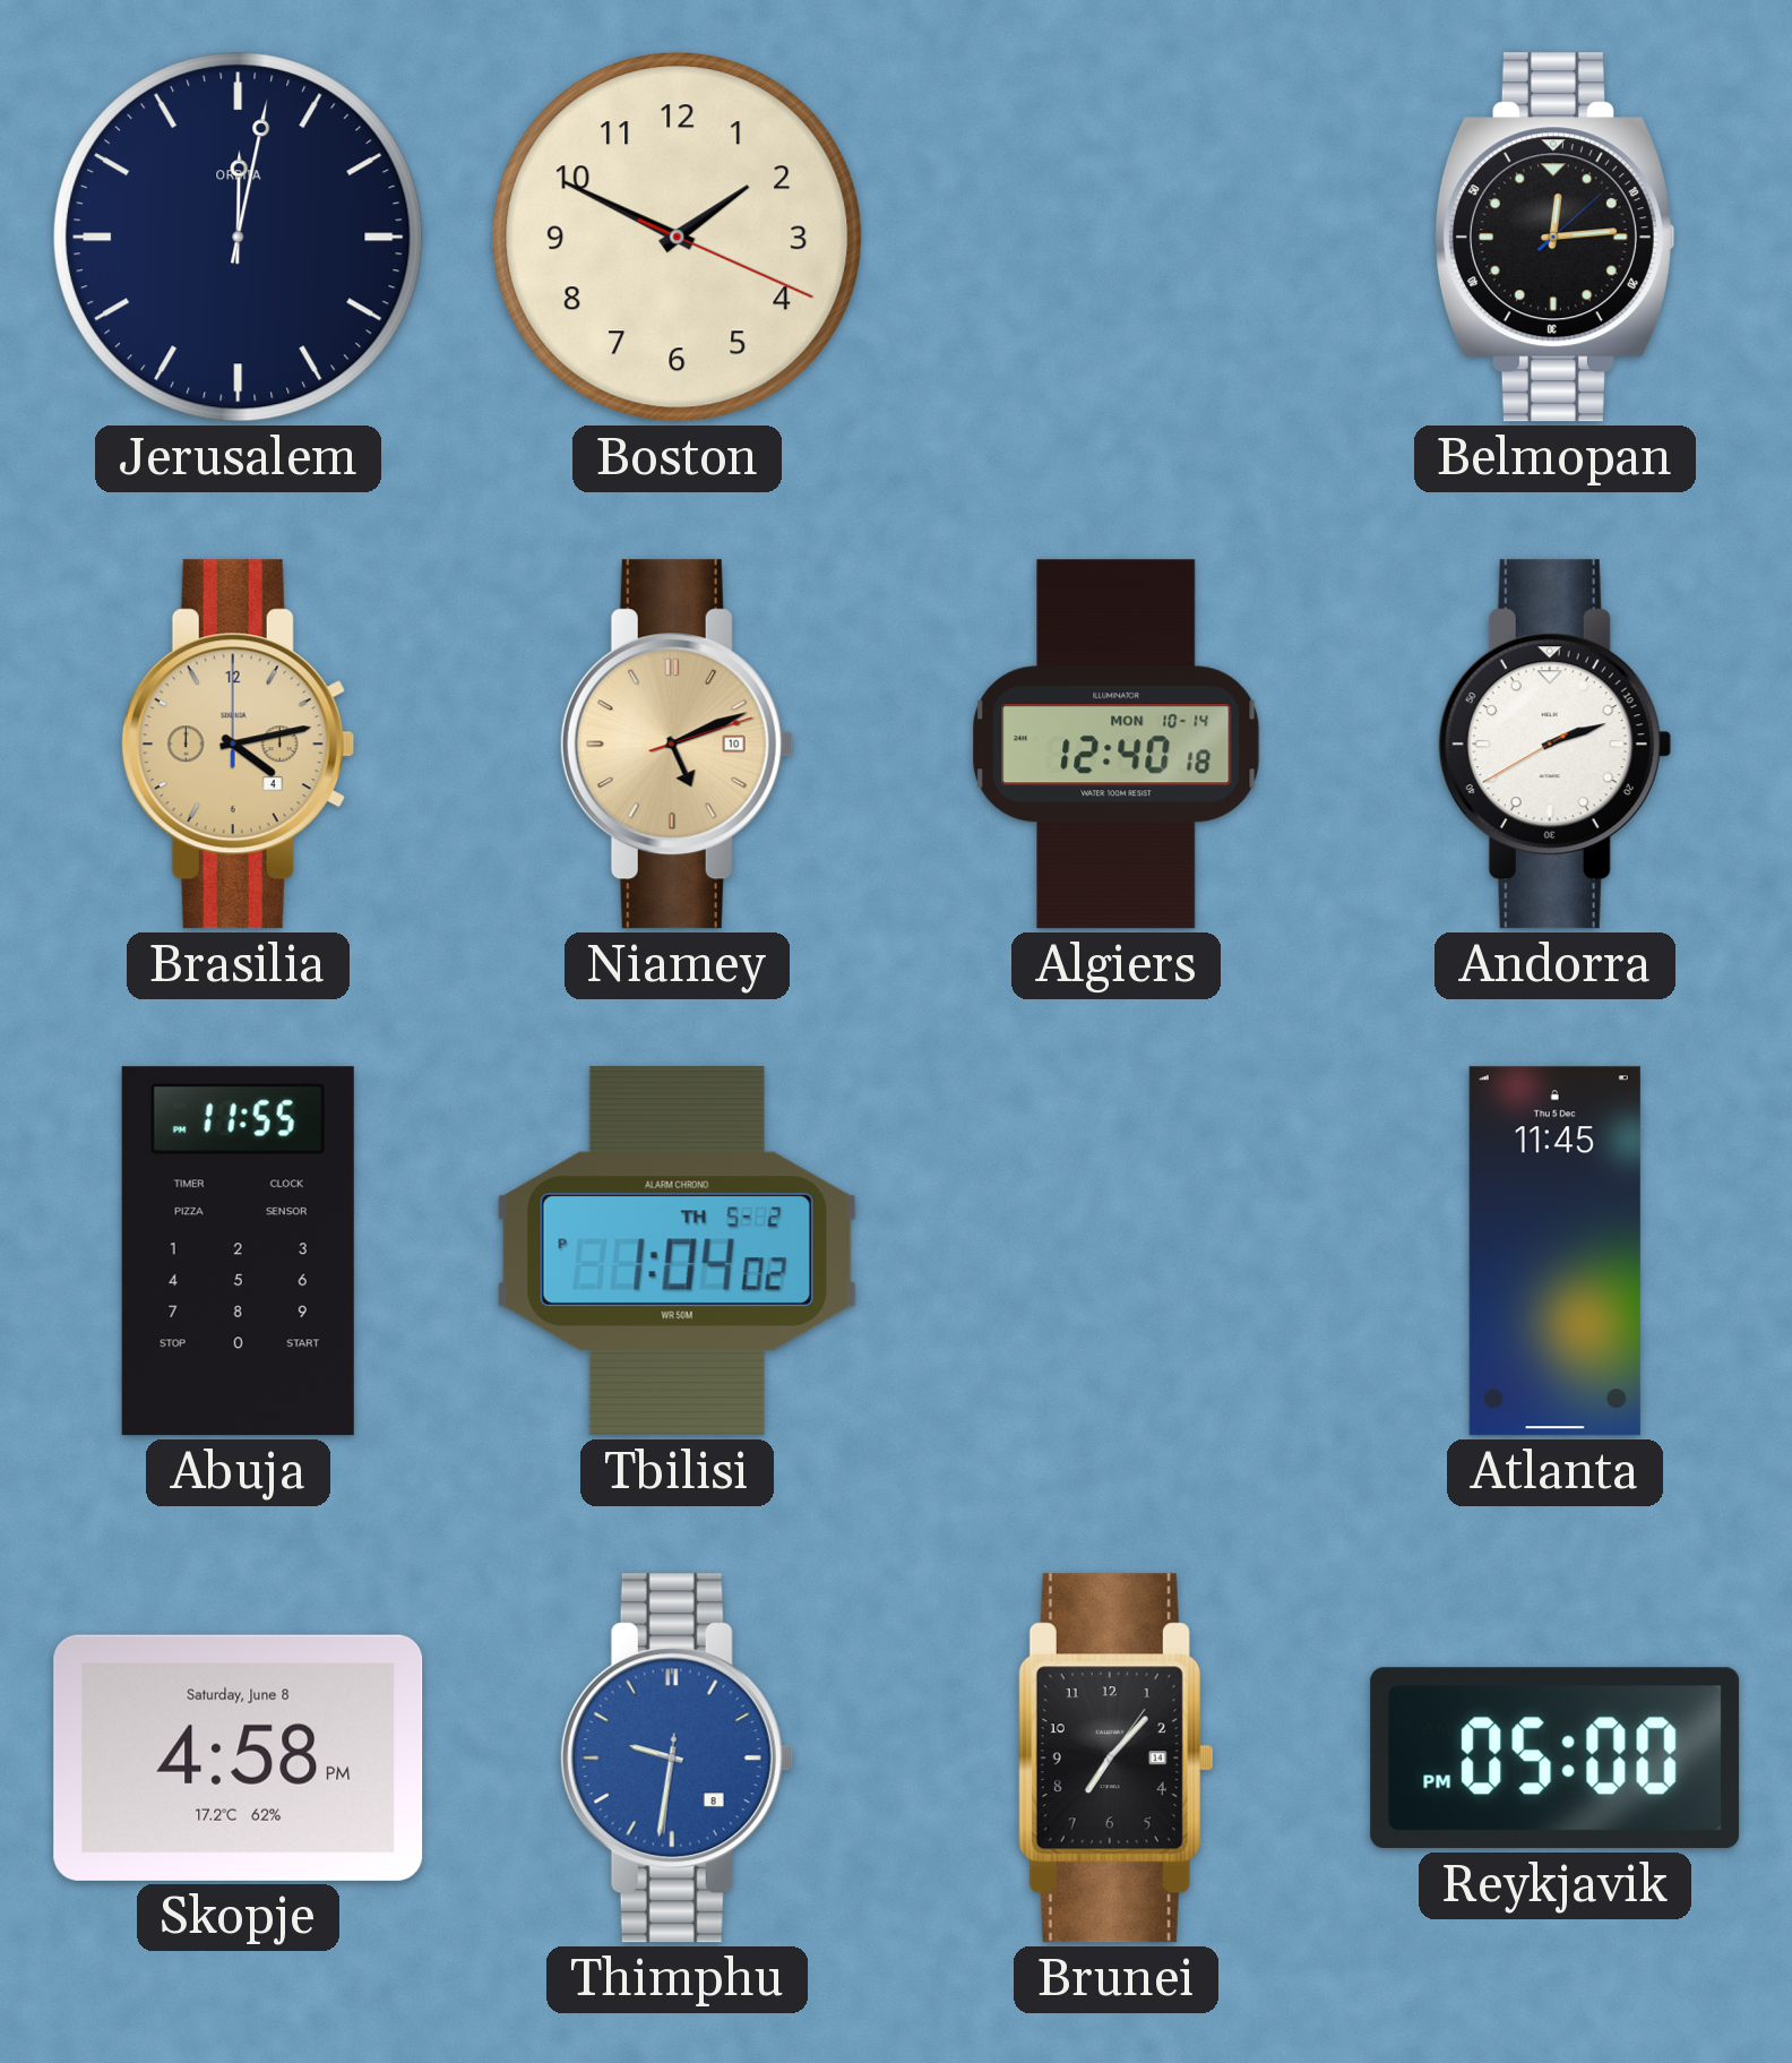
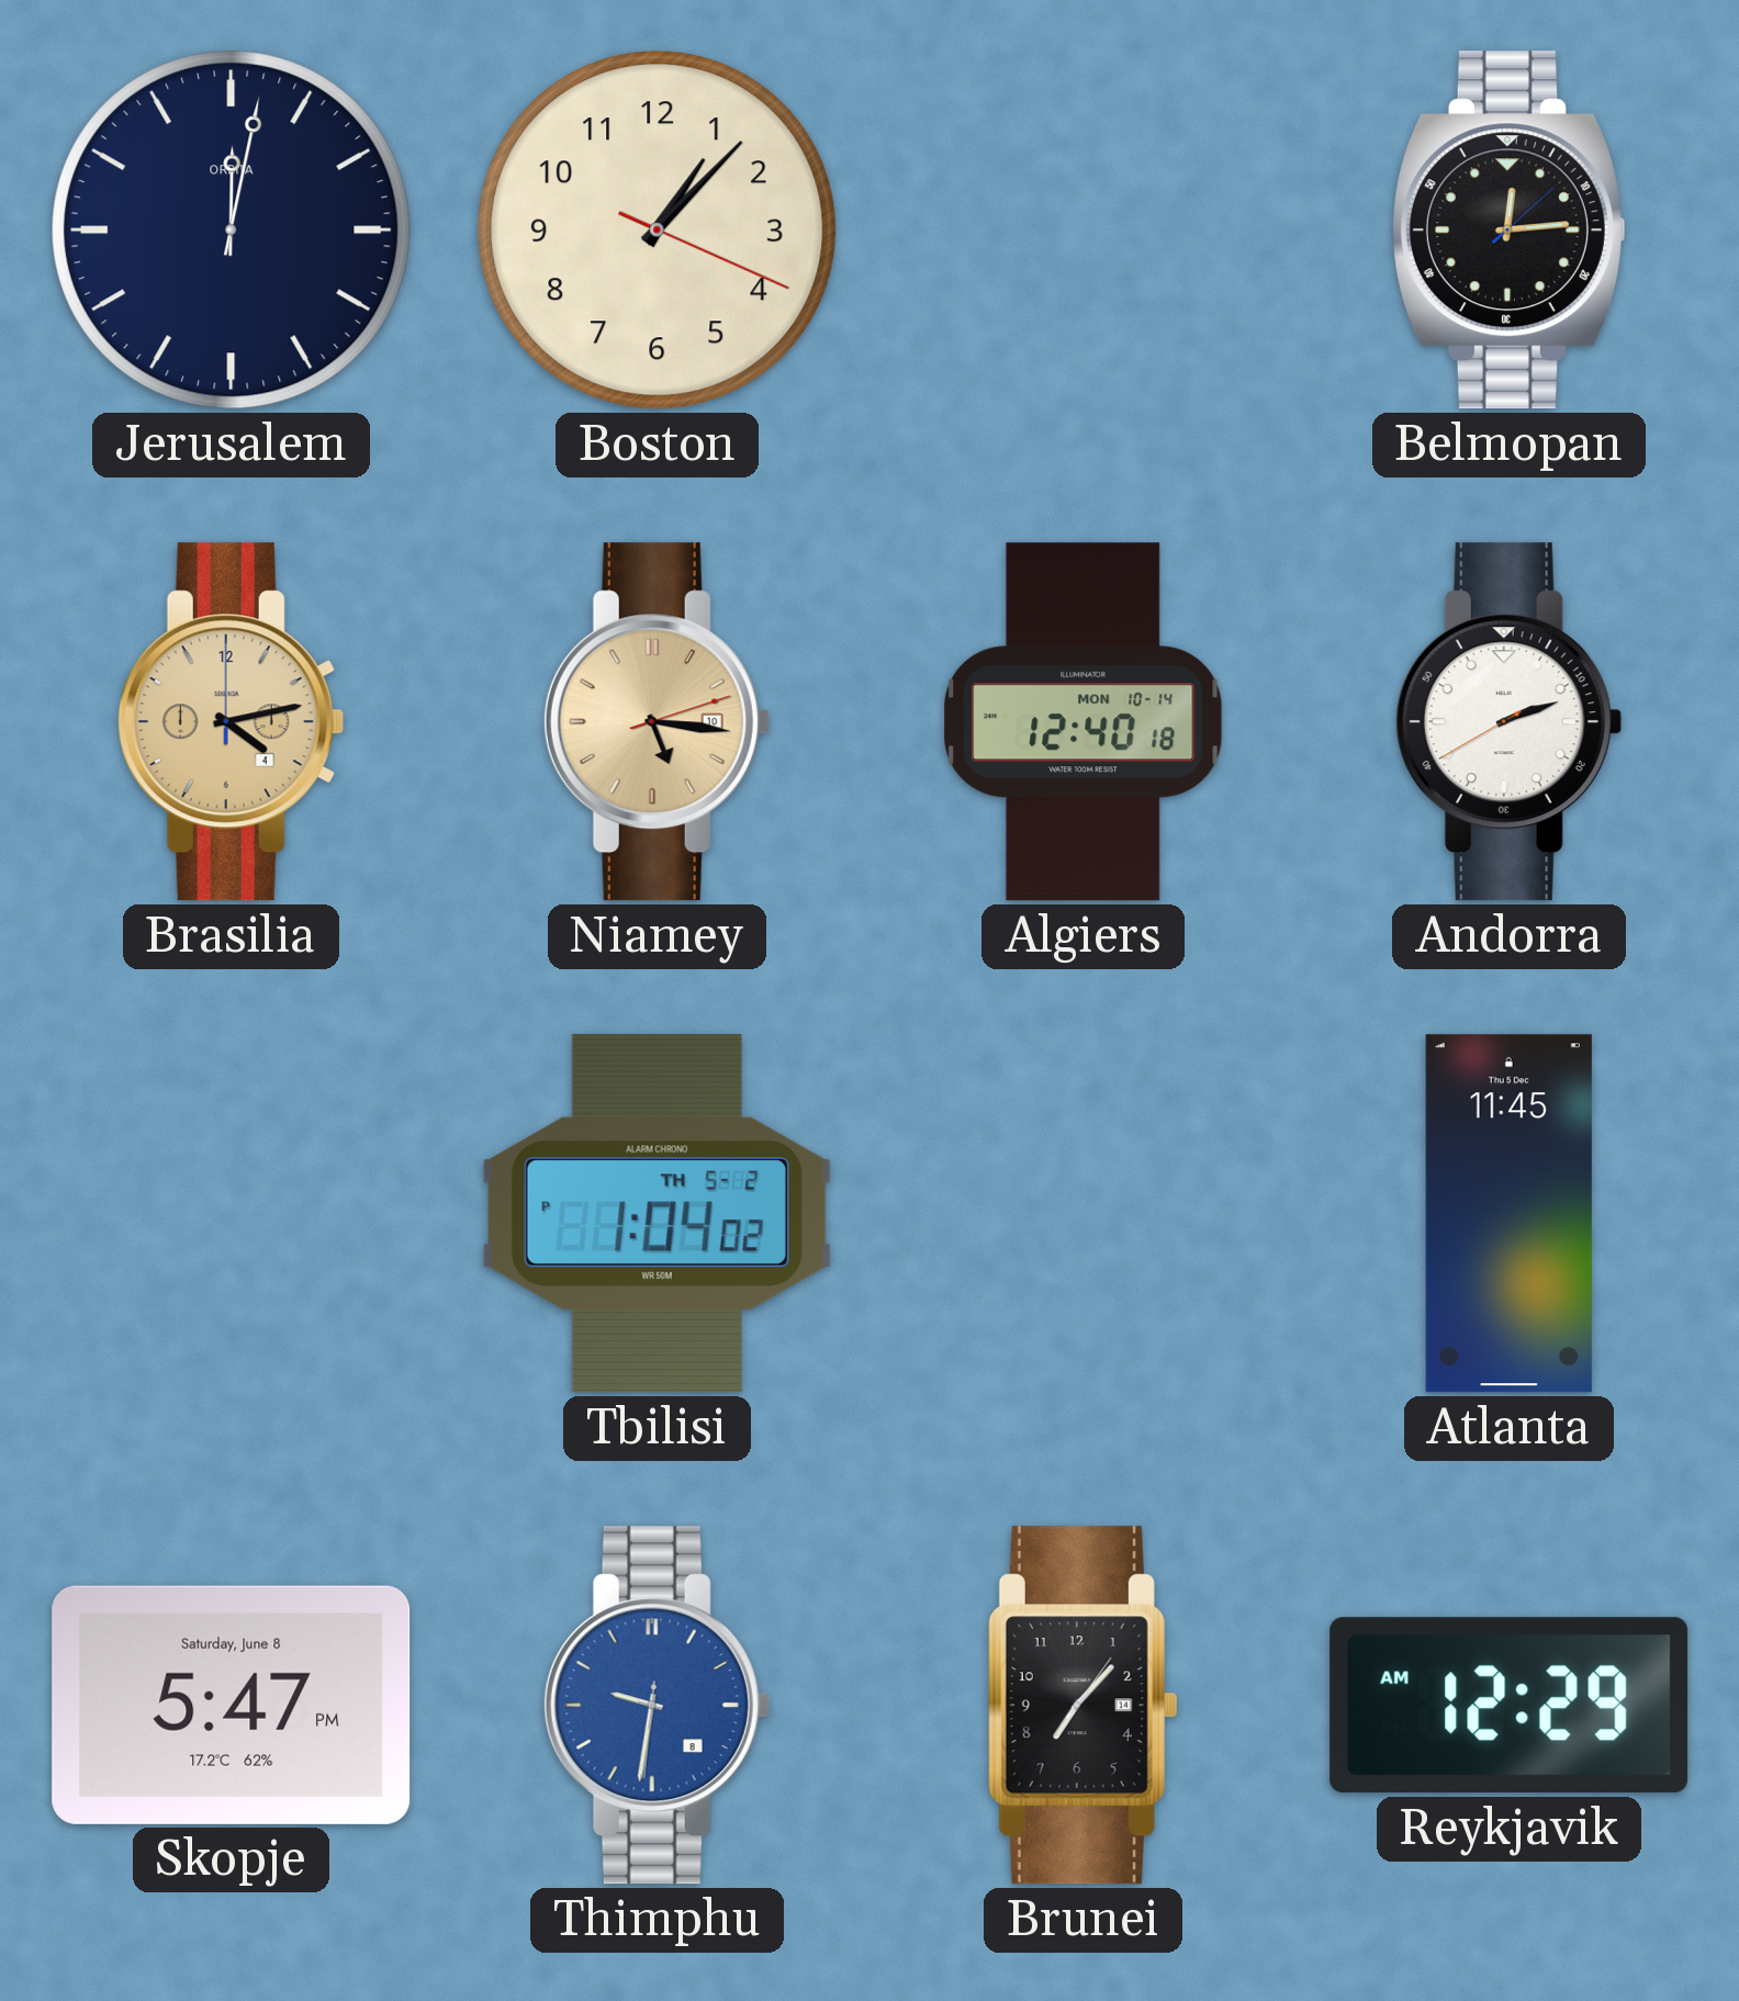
Boston: 1:49 -> 1:07 (658, 231)
Niamey: 5:11 -> 5:16 (657, 722)
Abuja: 11:55 -> none (238, 1252)
Skopje: 4:58 -> 5:47 (232, 1705)
Reykjavik: 05:00 -> 12:29 (1510, 1706)
